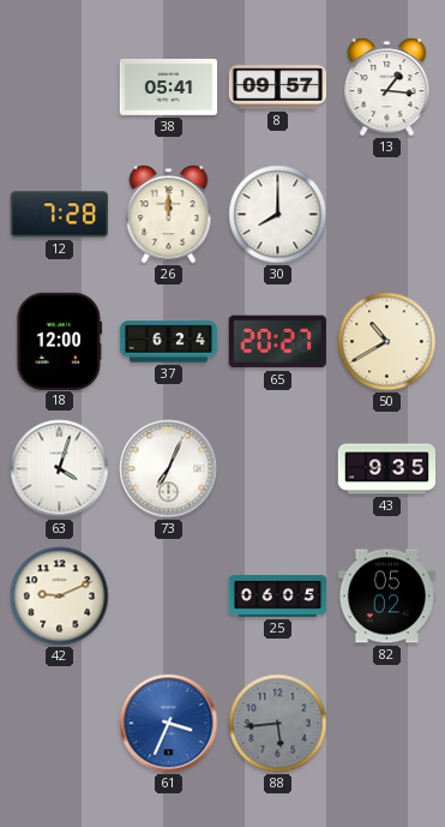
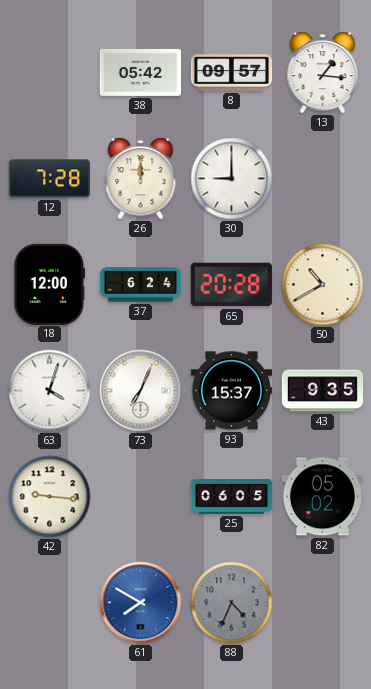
38: 05:41 -> 05:42 (140, 72)
30: 8:00 -> 9:00 (232, 179)
65: 20:27 -> 20:28 (231, 285)
93: none -> 15:37 (231, 391)
42: 9:11 -> 9:16 (50, 497)
61: 3:34 -> 7:50 (141, 603)
88: 5:44 -> 4:34 (232, 603)
